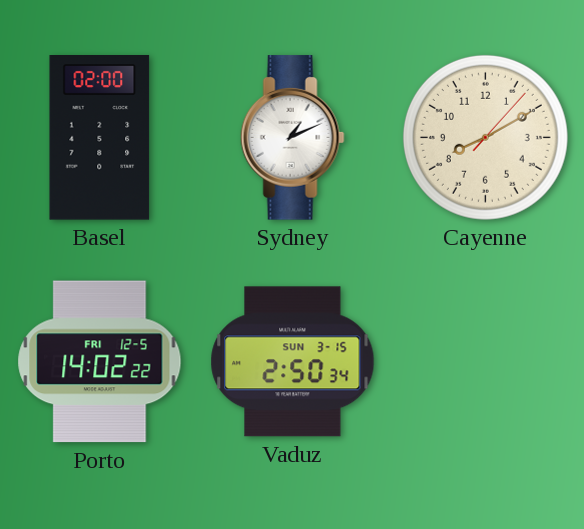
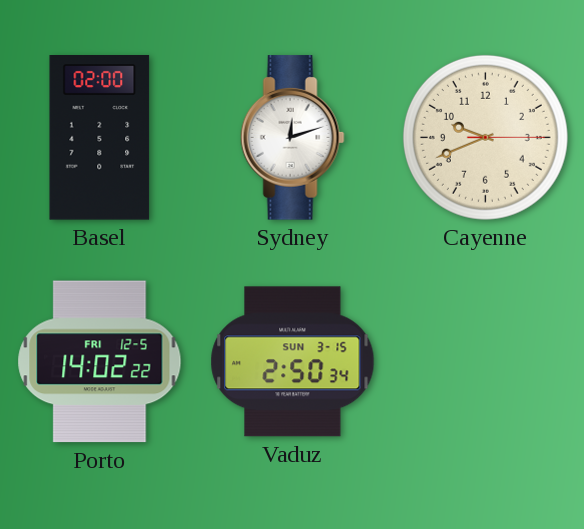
Sydney: 1:11 -> 12:12 (292, 138)
Cayenne: 8:10 -> 9:41 (485, 137)
